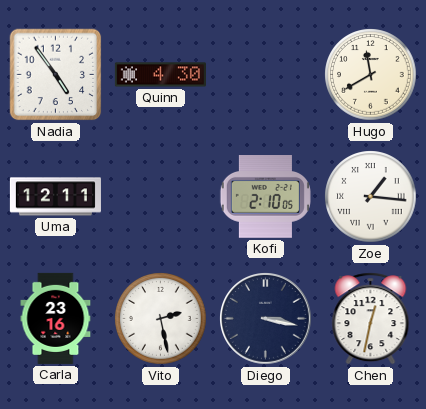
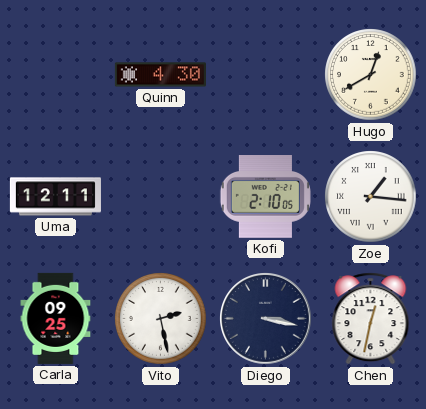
Nadia: 4:54 -> none (56, 75)
Hugo: 11:40 -> 12:40 (371, 75)
Carla: 23:16 -> 09:25 (56, 318)
